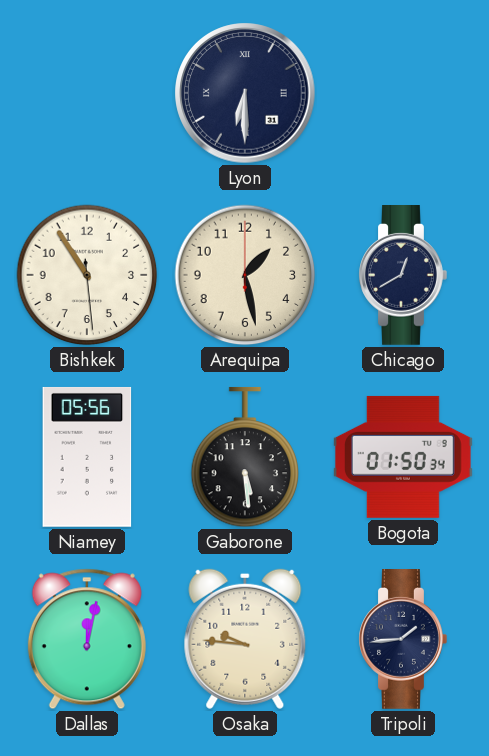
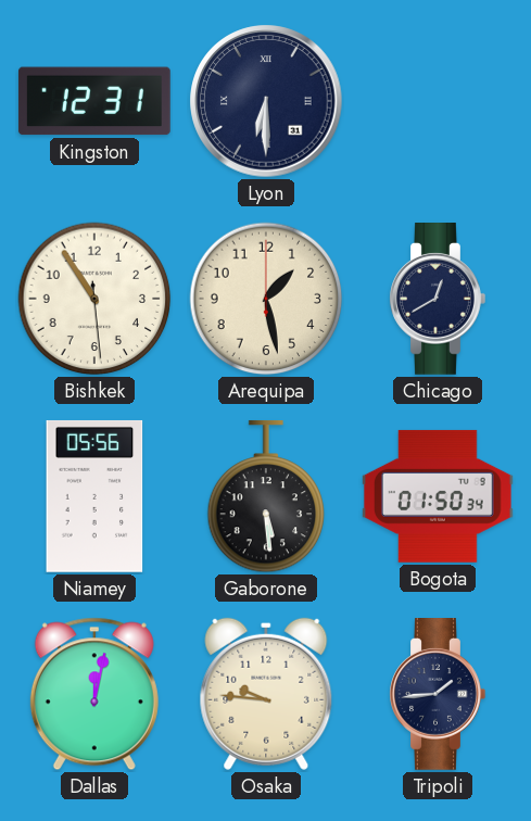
Kingston: none -> 12:31 (94, 101)
